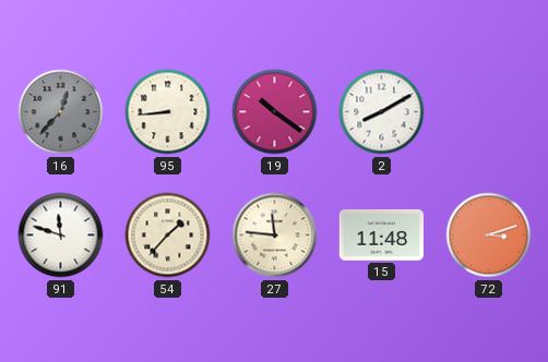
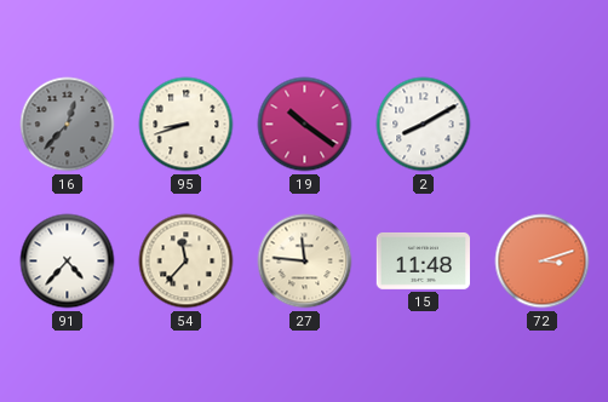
95: 8:44 -> 8:42 (187, 125)
91: 11:48 -> 4:37 (68, 262)
54: 1:37 -> 11:37 (187, 262)
